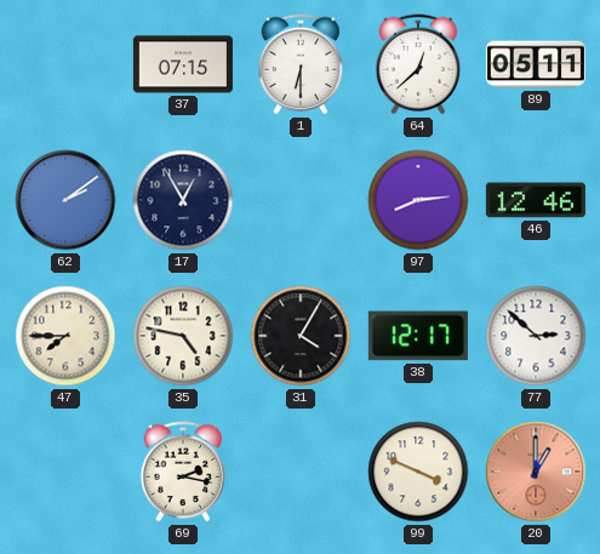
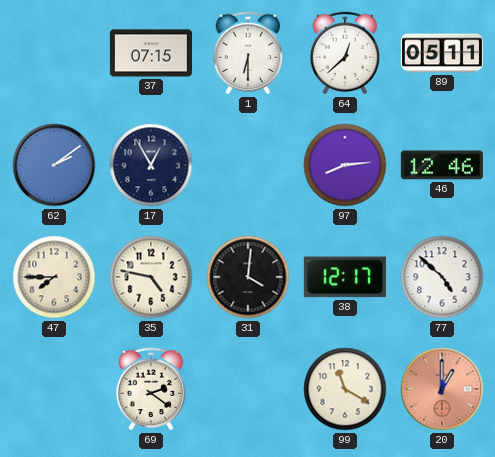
31: 4:05 -> 4:01 (248, 277)
77: 2:52 -> 4:52 (442, 277)
69: 2:17 -> 2:21 (151, 389)
99: 3:49 -> 11:20 (345, 389)
